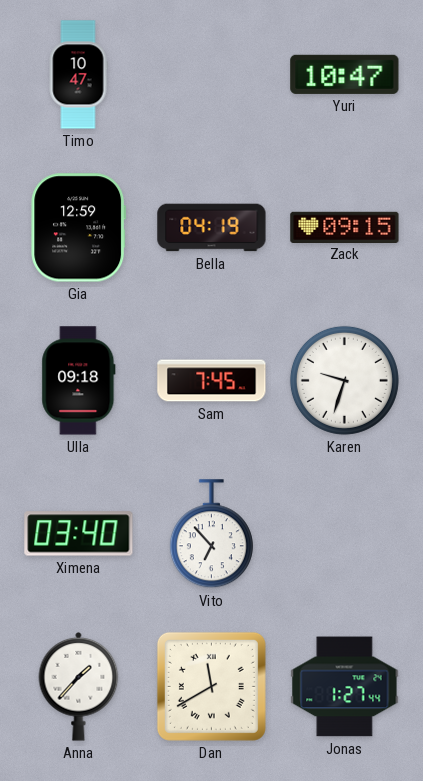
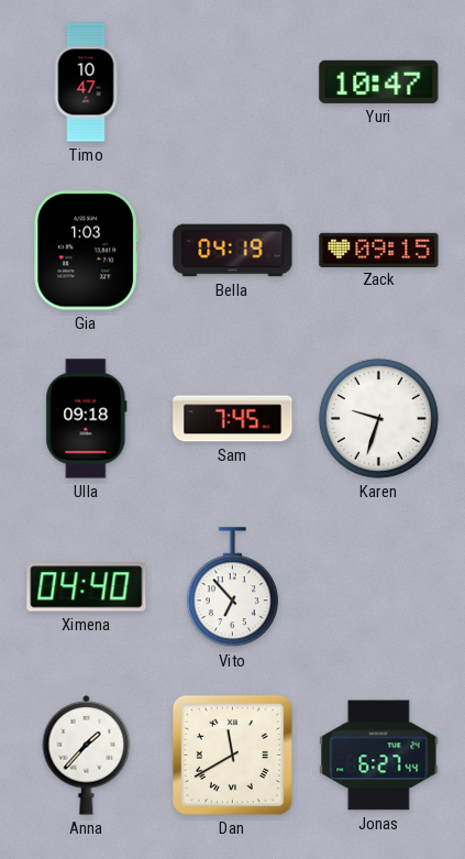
Gia: 12:59 -> 1:03 (87, 251)
Ximena: 03:40 -> 04:40 (87, 587)
Jonas: 1:27 -> 6:27 (379, 756)
